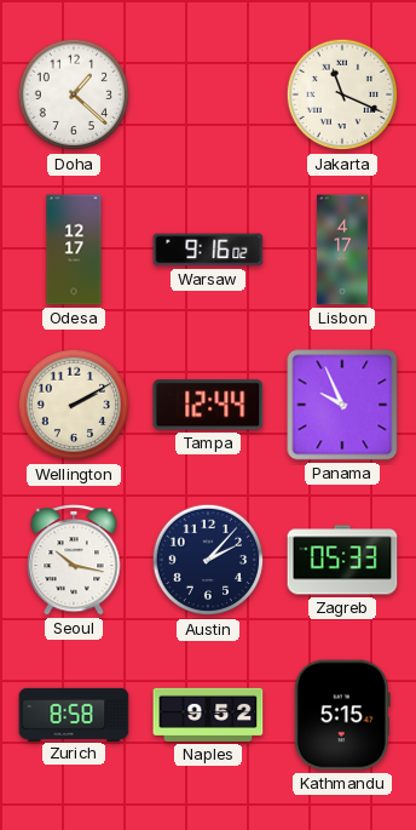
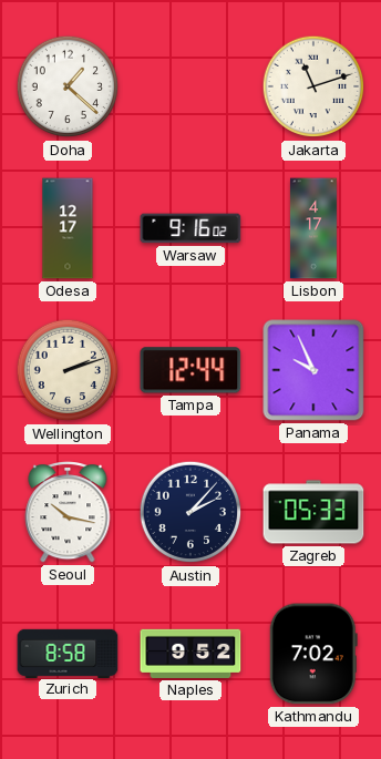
Jakarta: 11:19 -> 11:12 (313, 86)
Wellington: 2:10 -> 2:12 (68, 370)
Kathmandu: 5:15 -> 7:02 (313, 654)
